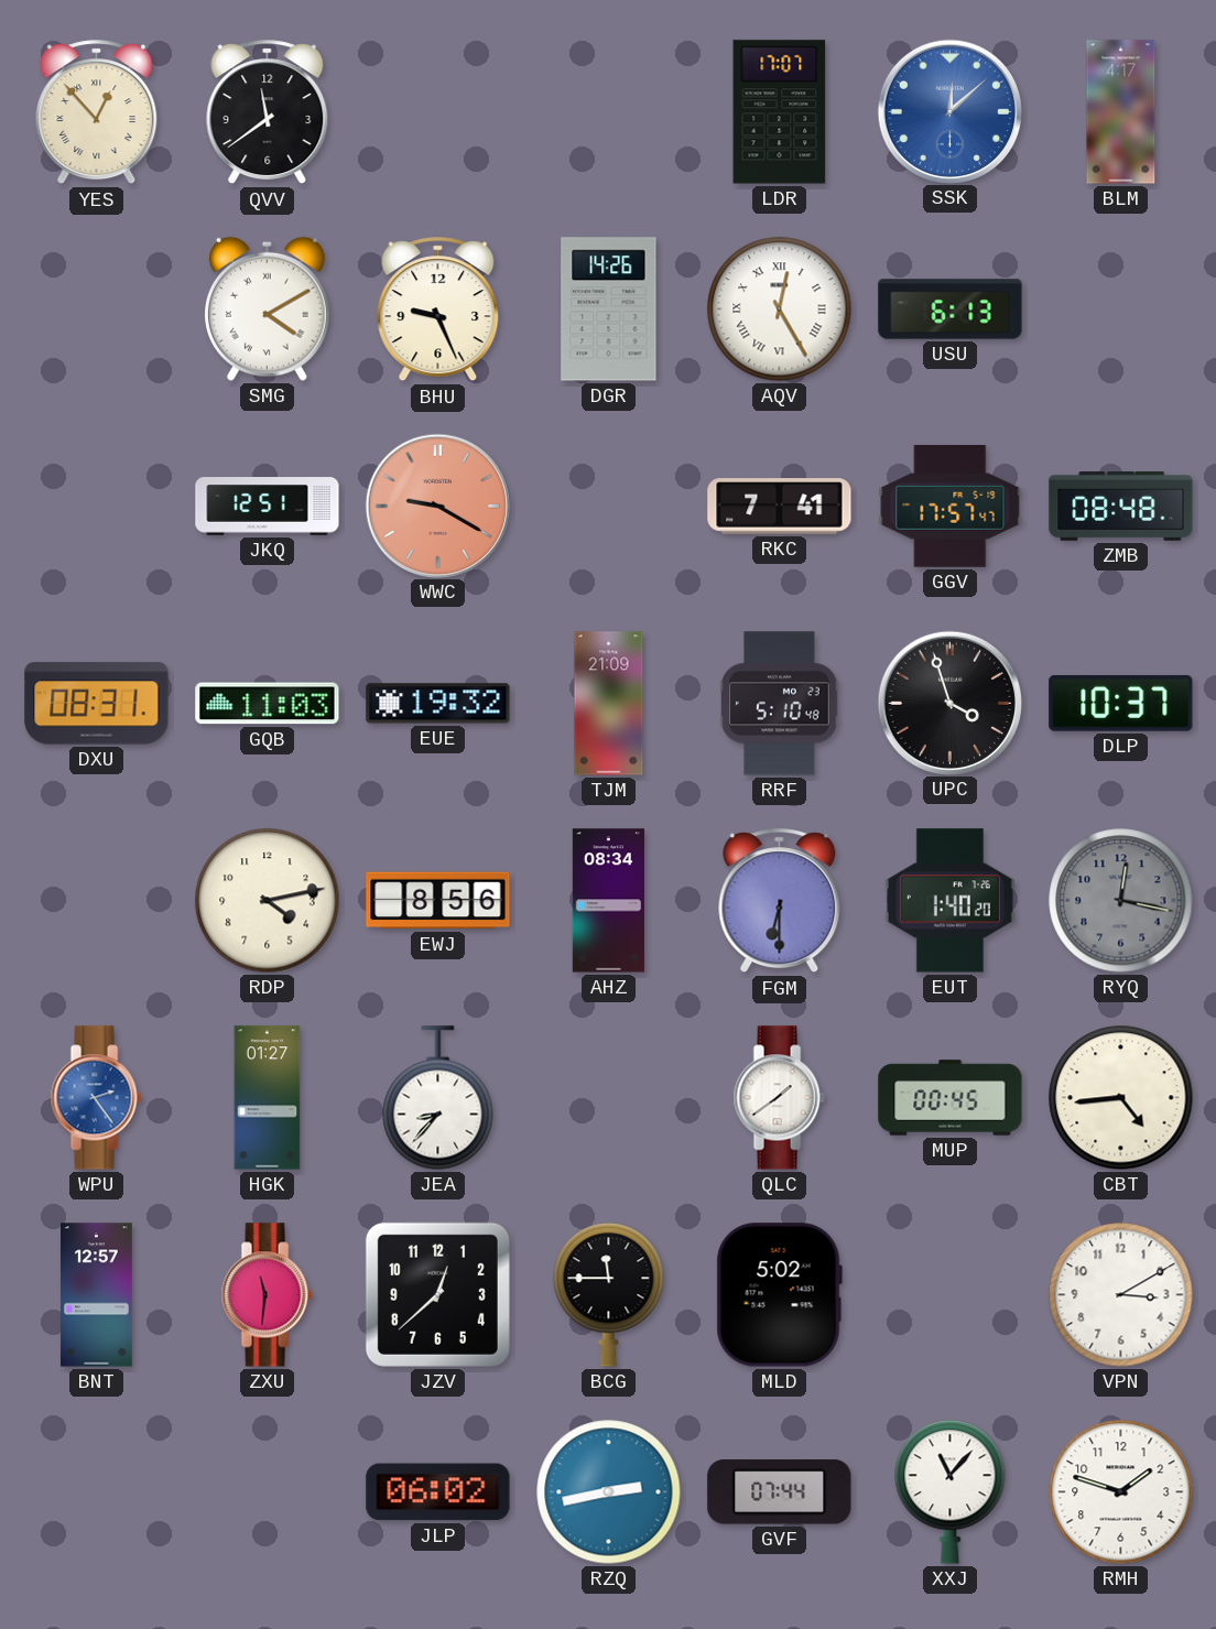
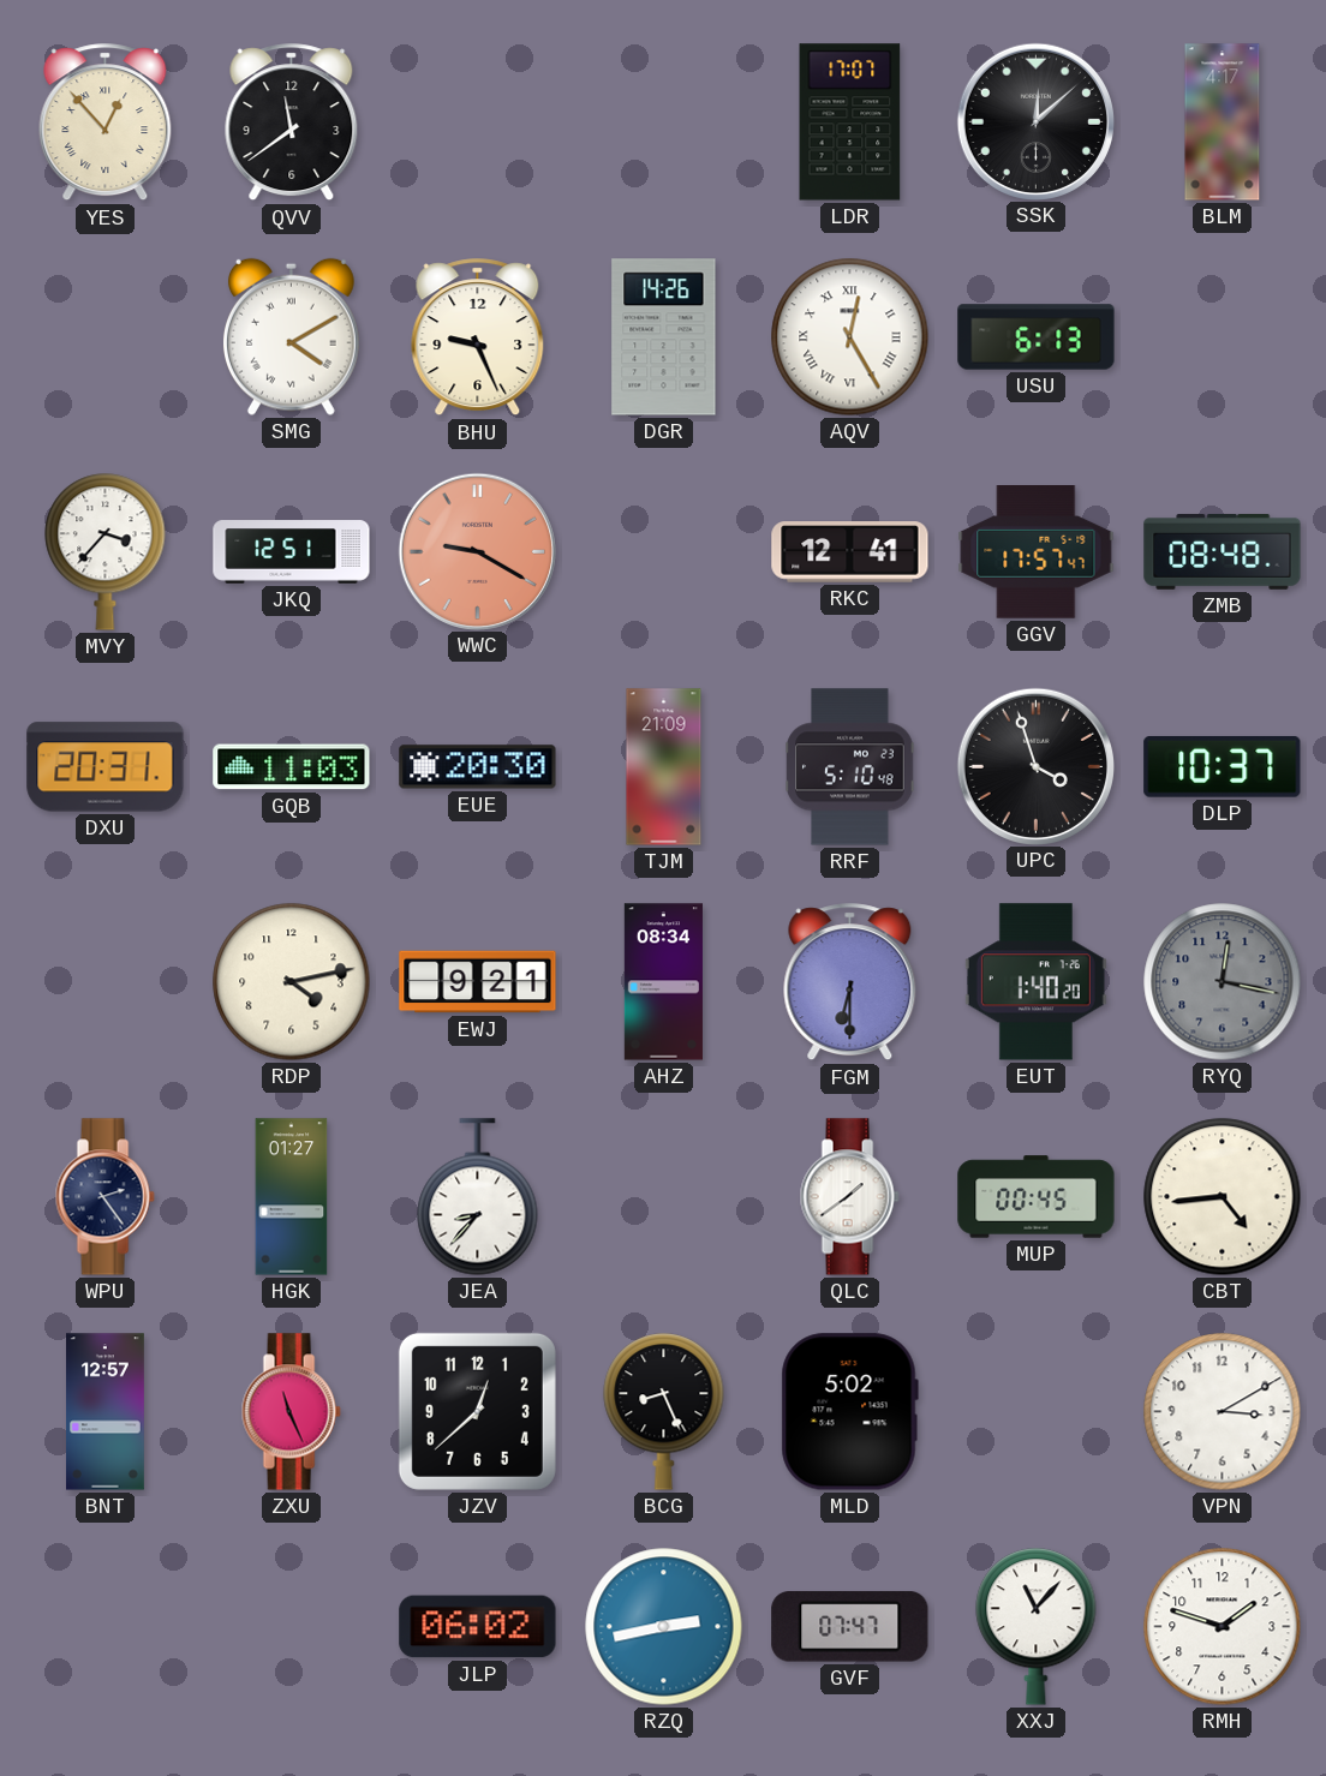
SSK dial: blue -> black (1035, 121)
MVY: none -> 3:37 (106, 552)
RKC: 7:41 -> 12:41 (850, 552)
DXU: 08:31 -> 20:31 (106, 767)
EUE: 19:32 -> 20:30 (478, 767)
EWJ: 8:56 -> 9:21 (478, 982)
WPU dial: blue -> navy (104, 1197)
ZXU: 11:31 -> 11:26 (291, 1412)
BCG: 11:45 -> 8:26 (664, 1412)
GVF: 07:44 -> 07:47 (850, 1627)
